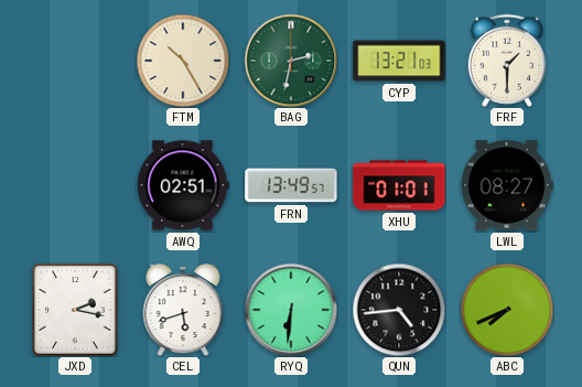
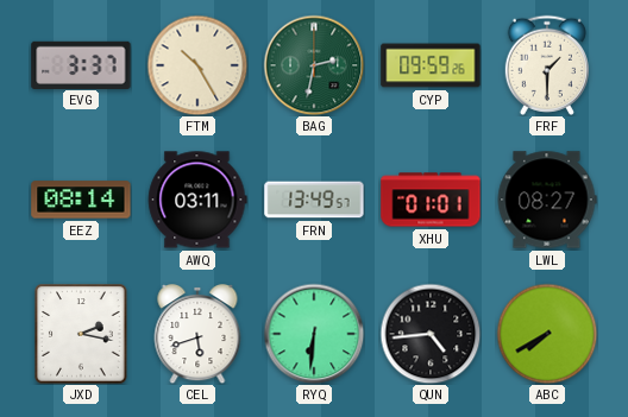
EVG: none -> 3:37 (81, 64)
CYP: 13:21 -> 09:59 (431, 65)
EEZ: none -> 08:14 (81, 200)
AWQ: 02:51 -> 03:11 (197, 200)
ABC: 7:41 -> 7:40 (547, 334)
